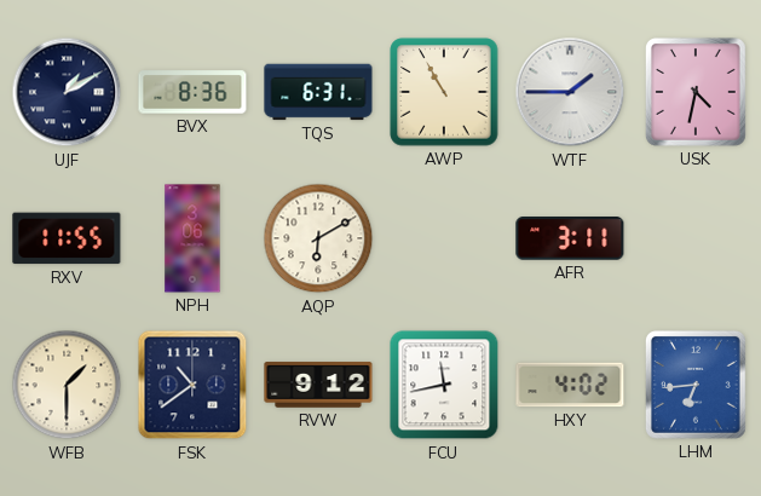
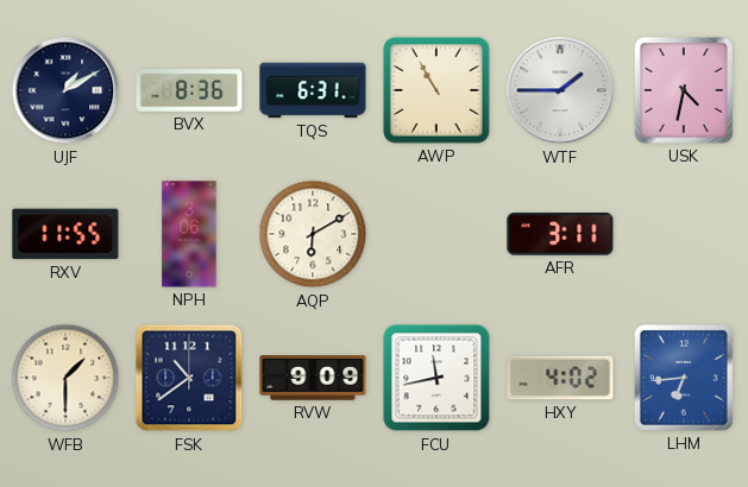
RVW: 9:12 -> 9:09 (313, 378)
